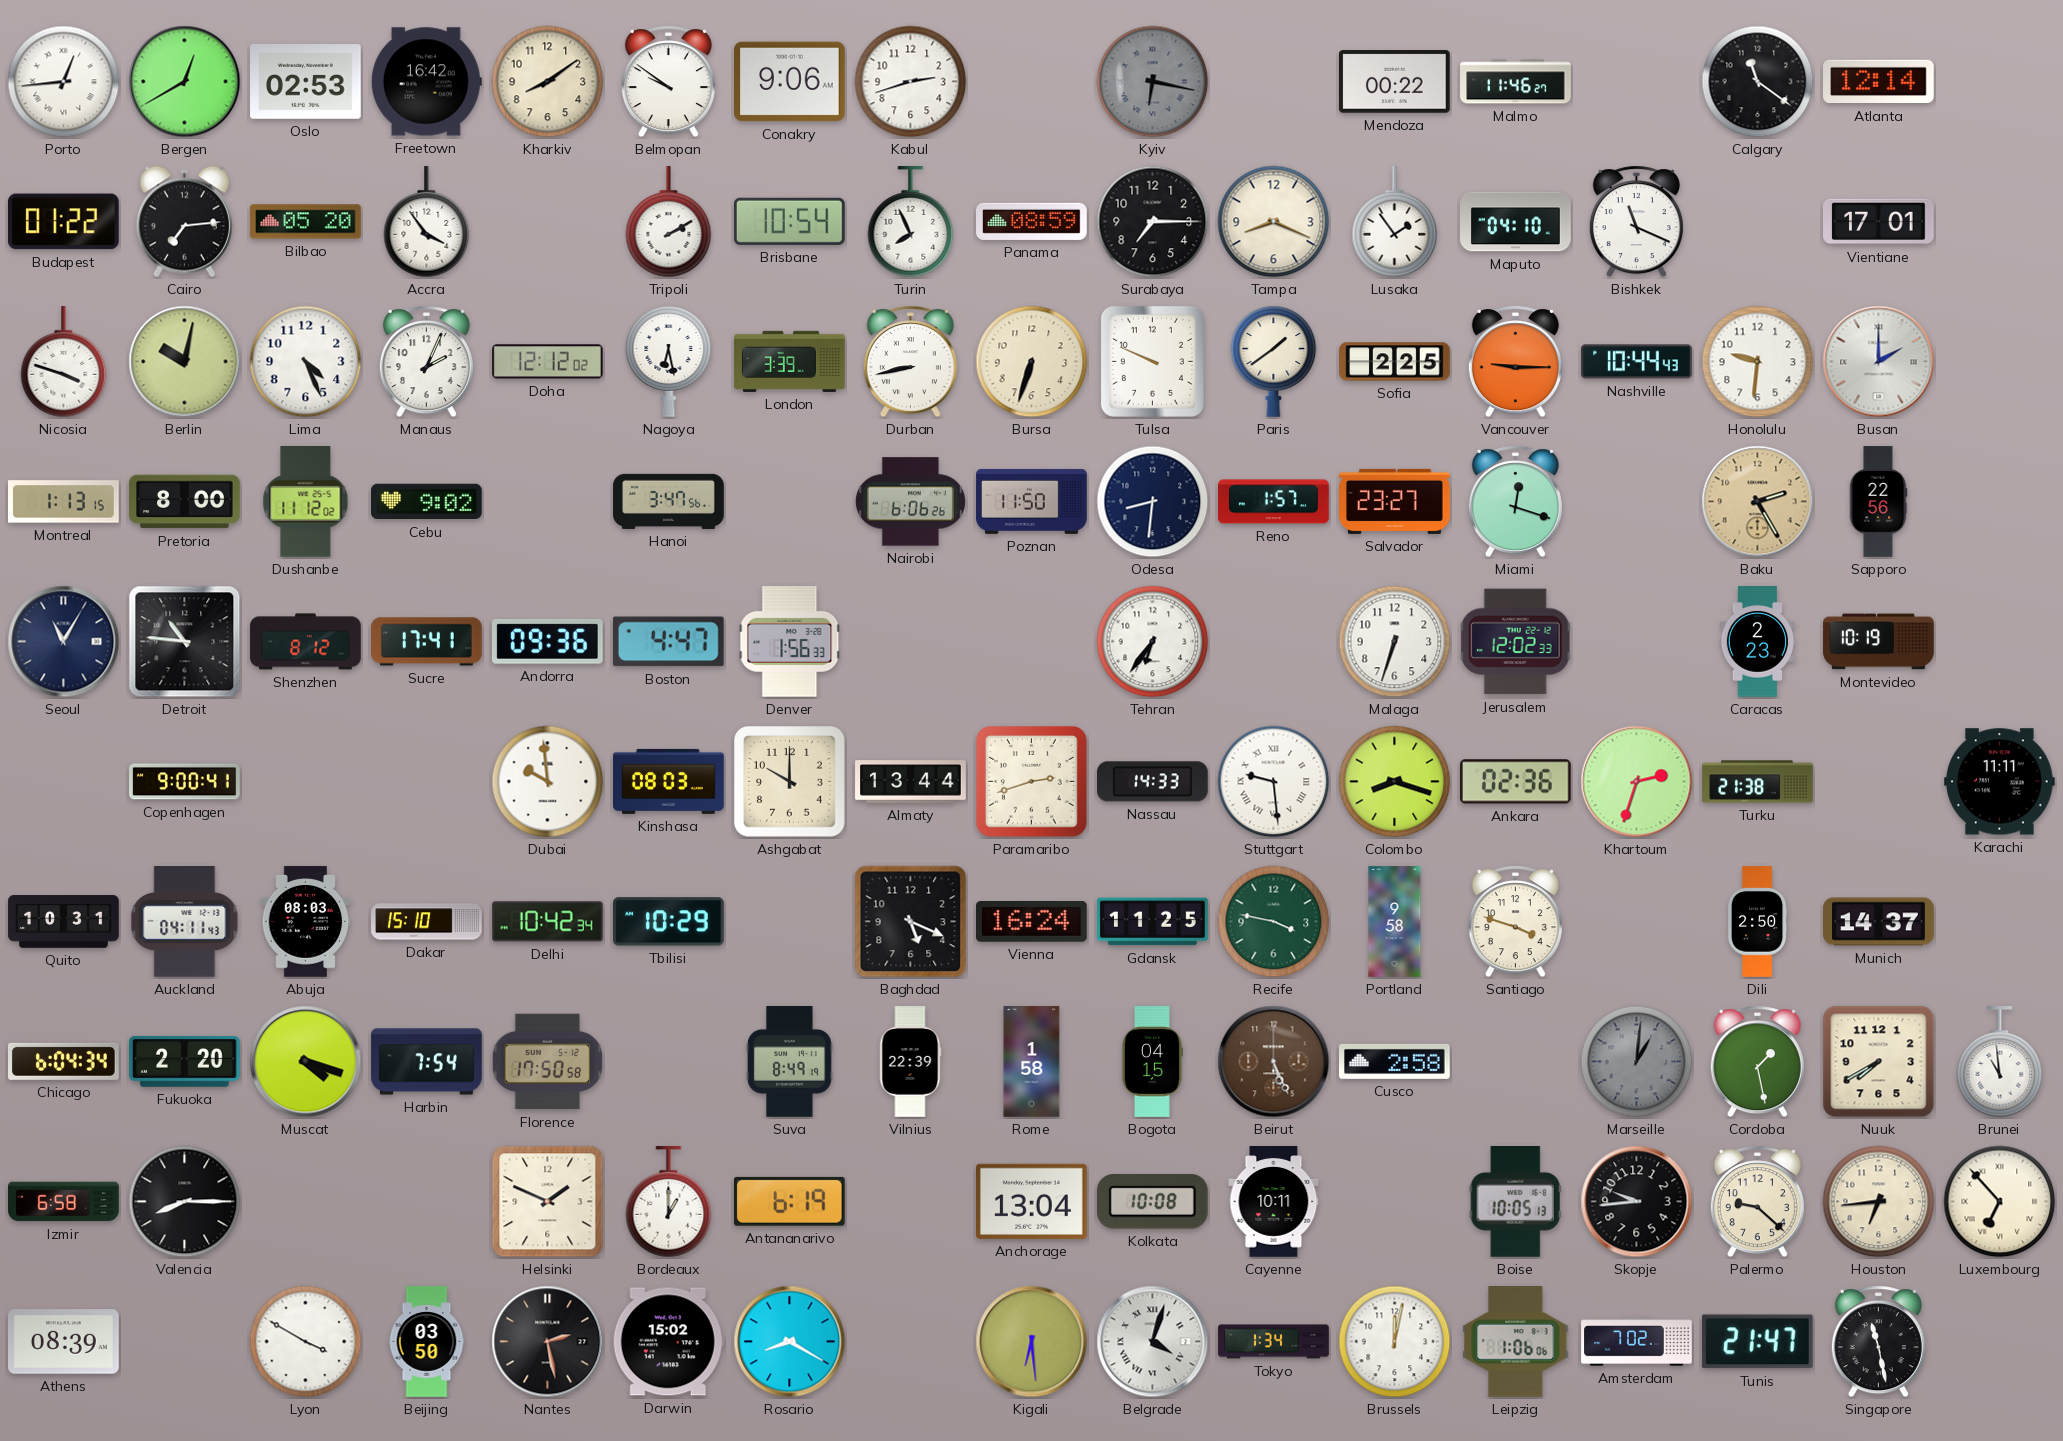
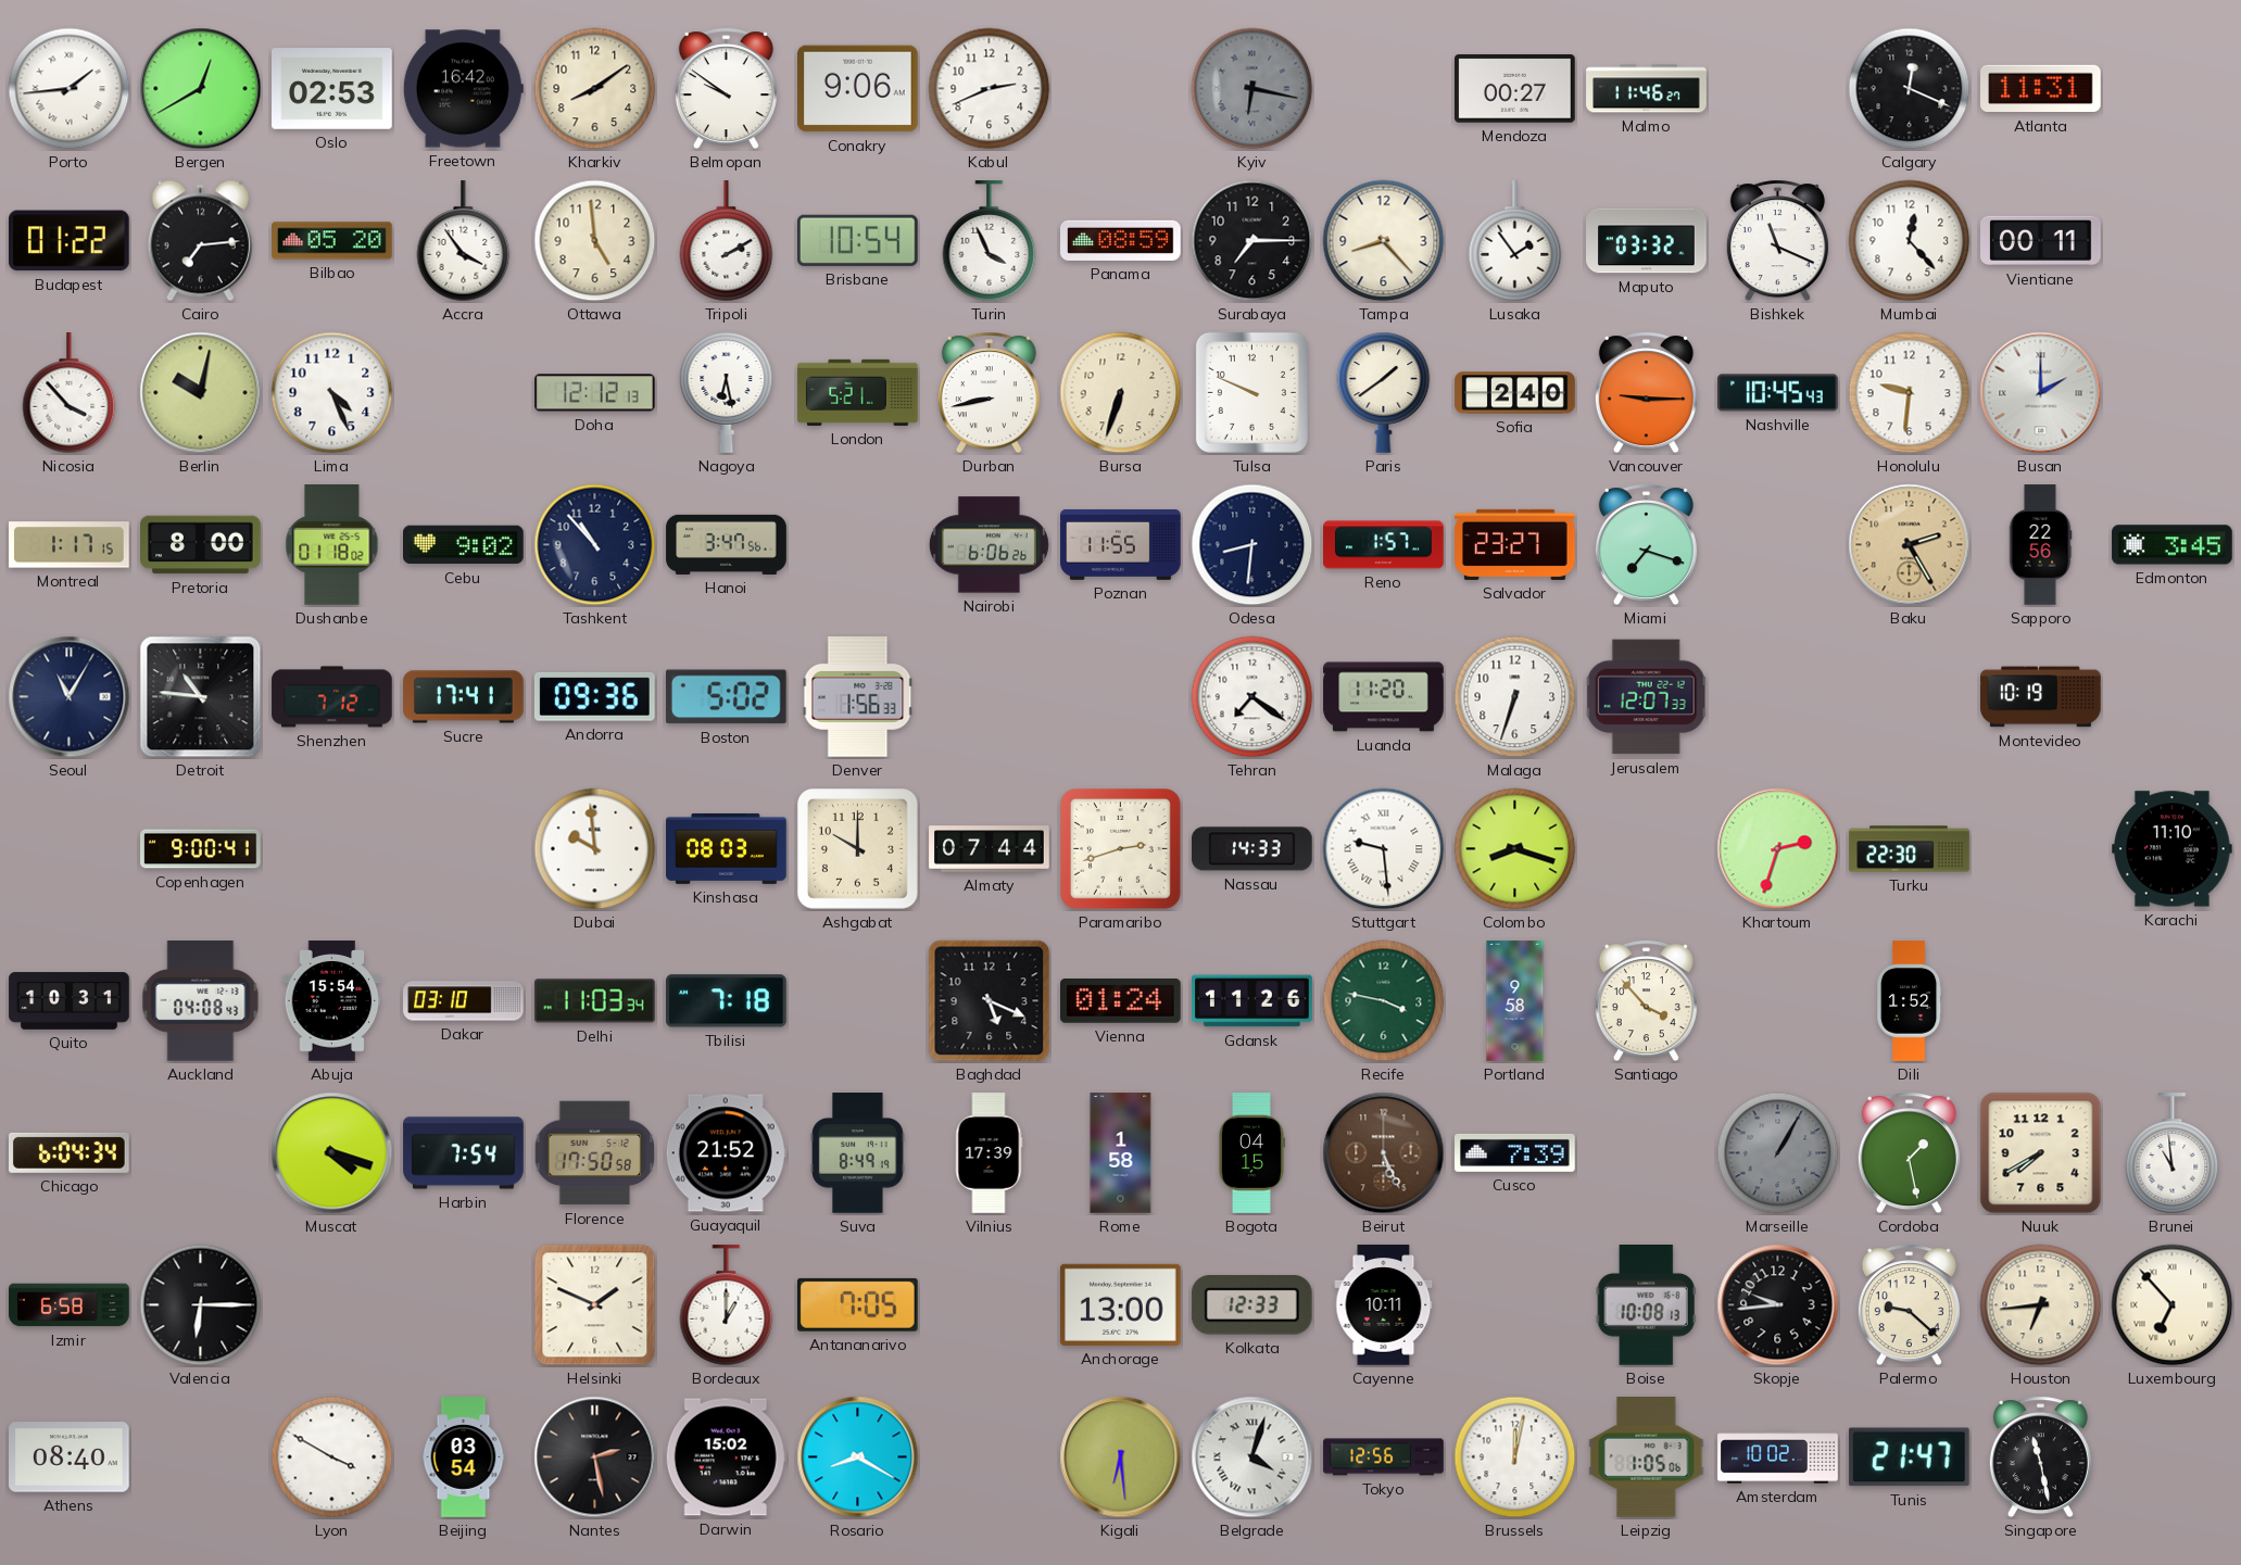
Porto: 12:44 -> 1:44 (70, 89)
Kabul: 2:42 -> 2:41 (990, 89)
Mendoza: 00:22 -> 00:27 (1515, 89)
Calgary: 11:21 -> 12:19 (1910, 89)
Atlanta: 12:14 -> 11:31 (2041, 89)
Ottawa: none -> 4:59 (595, 241)
Turin: 7:56 -> 3:56 (990, 241)
Tampa: 8:19 -> 8:23 (1384, 241)
Maputo: 04:10 -> 03:32 (1647, 241)
Mumbai: none -> 12:23 (1910, 241)
Vientiane: 17:01 -> 00:11 (2041, 241)
Nicosia: 3:48 -> 3:53 (70, 393)
Manaus: 2:04 -> none (426, 362)
Doha: 12:12:02 -> 12:12:13 (595, 393)
London: 3:39 -> 5:21 (858, 392)
Sofia: 2:25 -> 2:40 (1515, 393)
Nashville: 10:44 -> 10:45 (1778, 393)
Montreal: 1:13 -> 1:17 (70, 545)
Dushanbe: 11:12 -> 01:18 (332, 545)
Tashkent: none -> 10:53 (595, 545)
Poznan: 11:50 -> 11:55 (1121, 544)
Miami: 12:18 -> 7:18 (1646, 545)
Edmonton: none -> 3:45 (2173, 545)
Shenzhen: 8:12 -> 7:12 (332, 697)
Boston: 4:47 -> 5:02 (726, 697)
Tehran: 6:36 -> 7:21 (1252, 697)
Luanda: none -> 11:20 (1384, 697)
Jerusalem: 12:02 -> 12:07 (1647, 697)
Caracas: 2:23 -> none (1758, 642)
Almaty: 13:44 -> 07:44 (990, 849)
Ankara: 02:36 -> none (1516, 782)
Turku: 21:38 -> 22:30 (1910, 849)
Karachi: 11:11 -> 11:10 (2173, 849)
Auckland: 04:11 -> 04:08 (201, 1001)
Abuja: 08:03 -> 15:54 (332, 1001)
Dakar: 15:10 -> 03:10 (464, 1001)
Delhi: 10:42 -> 11:03 (595, 1001)
Tbilisi: 10:29 -> 7:18 (727, 1001)
Vienna: 16:24 -> 01:24 (1121, 1001)
Gdansk: 11:25 -> 11:26 (1252, 1001)
Santiago: 3:48 -> 3:53 (1646, 1001)
Dili: 2:50 -> 1:52 (1909, 1001)
Munich: 14:37 -> none (1879, 922)
Fukuoka: 2:20 -> none (185, 1061)
Guayaquil: none -> 21:52 (726, 1153)
Vilnius: 22:39 -> 17:39 (989, 1153)
Cusco: 2:58 -> 7:39 (1515, 1152)
Marseille: 1:01 -> 1:05 (1778, 1153)
Valencia: 8:15 -> 6:15 (201, 1305)
Antananarivo: 6:19 -> 7:05 (857, 1304)
Anchorage: 13:04 -> 13:00 (1121, 1304)
Kolkata: 10:08 -> 12:33 (1251, 1305)
Boise: 10:05 -> 10:08 (1646, 1305)
Athens: 08:39 -> 08:40 (70, 1457)
Beijing: 03:50 -> 03:54 (464, 1457)
Tokyo: 1:34 -> 12:56 (1384, 1457)
Leipzig: 1:06 -> 1:05 (1647, 1457)
Amsterdam: 7:02 -> 10:02 (1778, 1457)
